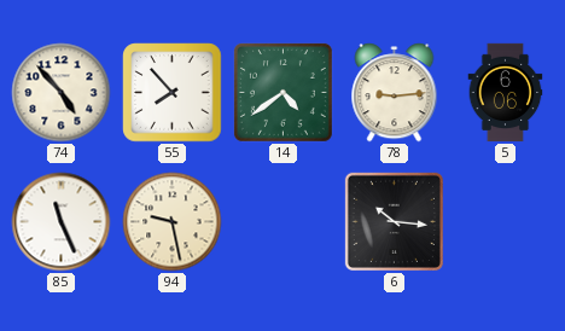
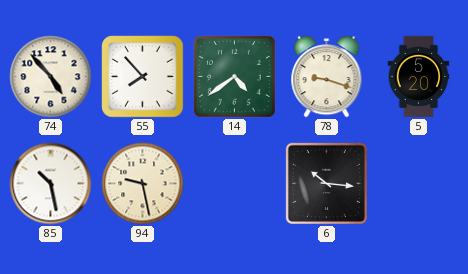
78: 9:14 -> 9:18 (327, 77)
5: 6:06 -> 5:20 (419, 77)
85: 11:26 -> 10:28 (51, 184)
